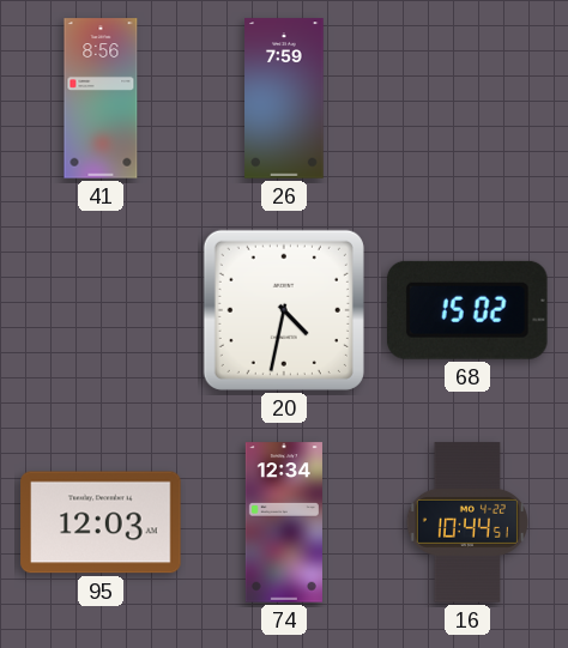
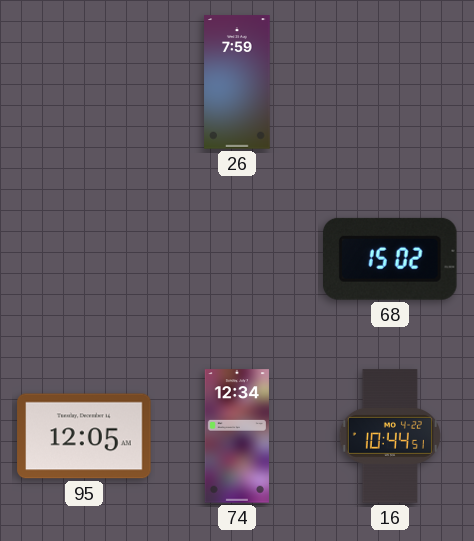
41: 8:56 -> none (101, 98)
20: 4:32 -> none (284, 310)
95: 12:03 -> 12:05 (84, 436)
